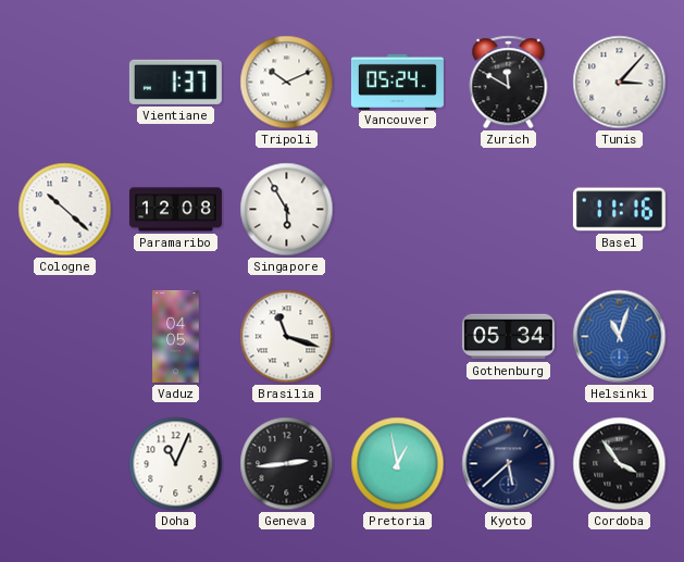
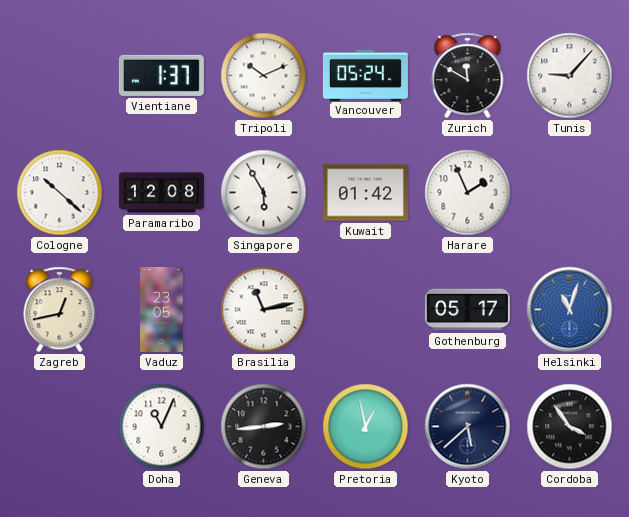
Tunis: 3:07 -> 9:07 (570, 76)
Kuwait: none -> 01:42 (365, 193)
Harare: none -> 1:56 (468, 193)
Basel: 11:16 -> none (619, 210)
Zagreb: none -> 12:43 (60, 310)
Vaduz: 04:05 -> 23:05 (162, 309)
Brasilia: 11:18 -> 11:13 (264, 310)
Gothenburg: 05:34 -> 05:17 (467, 310)
